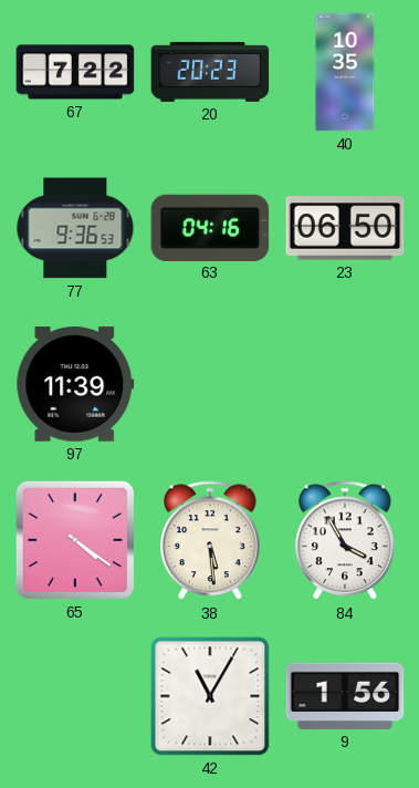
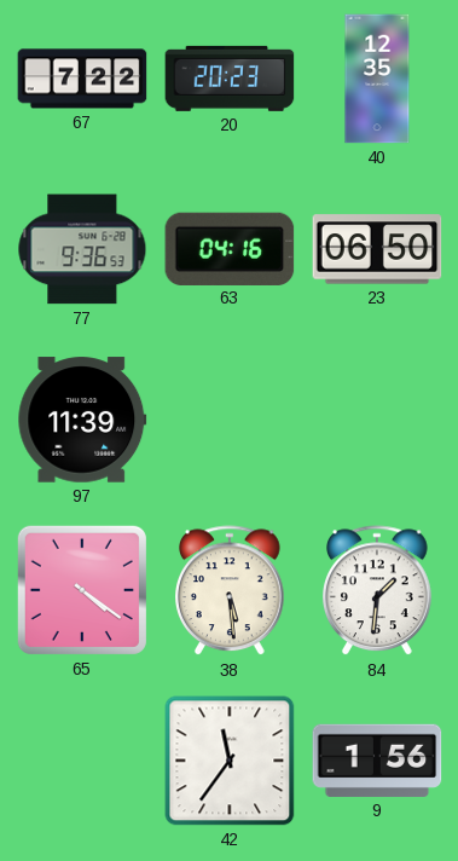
40: 10:35 -> 12:35 (377, 79)
84: 3:55 -> 1:31 (378, 591)
42: 11:05 -> 11:36 (230, 761)
